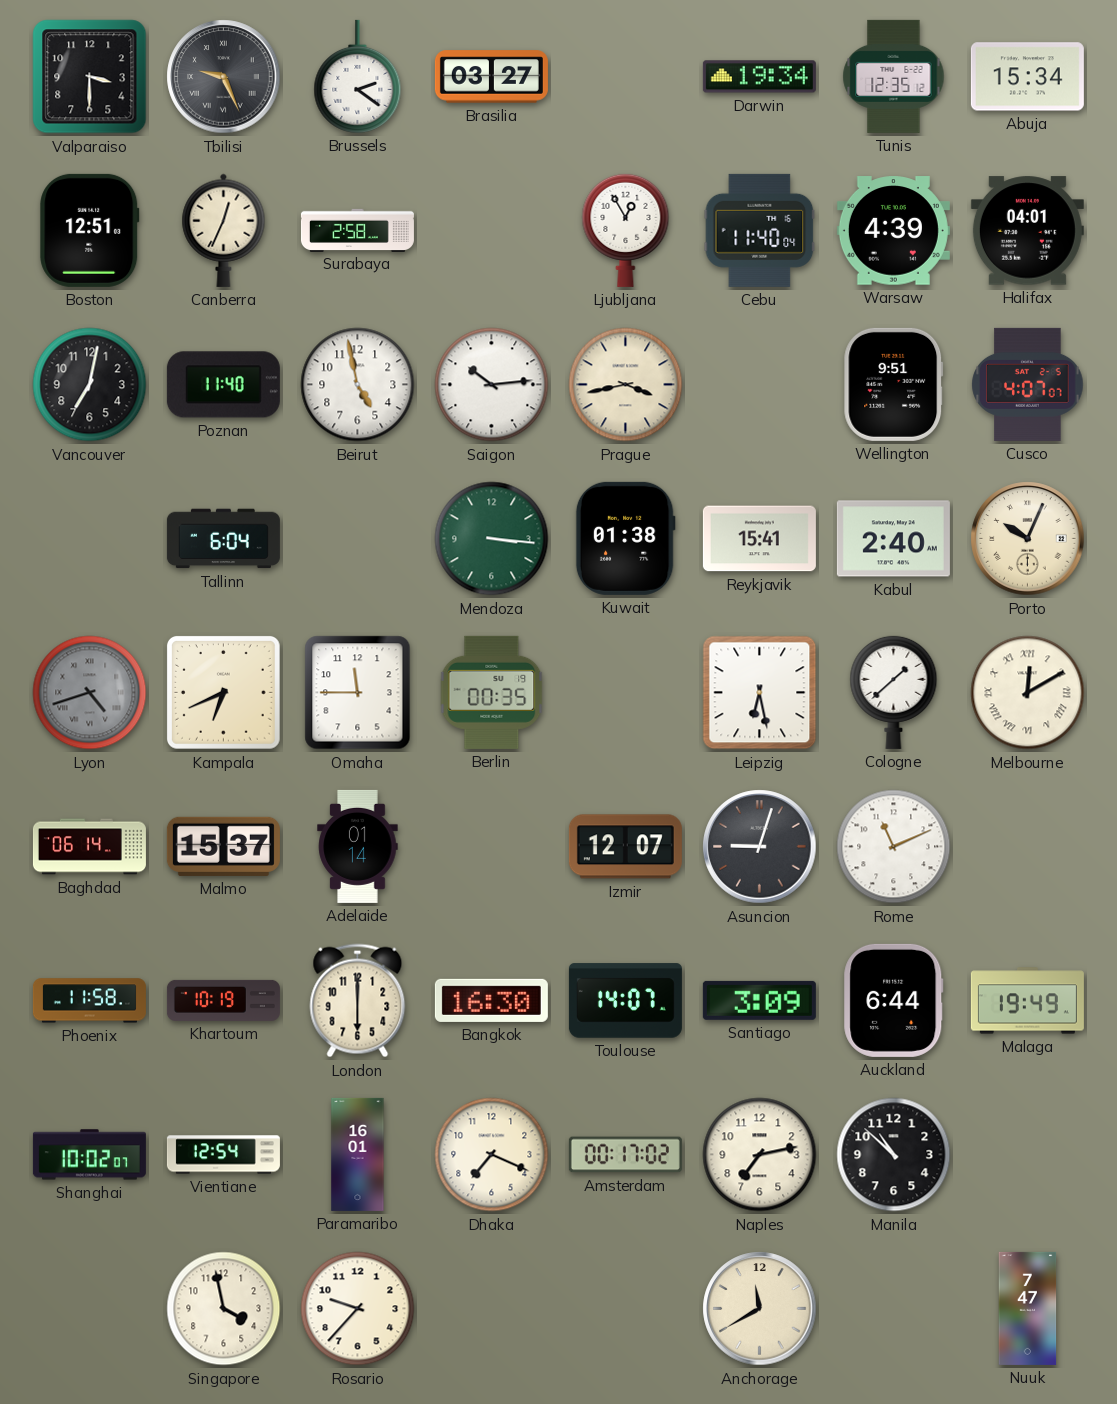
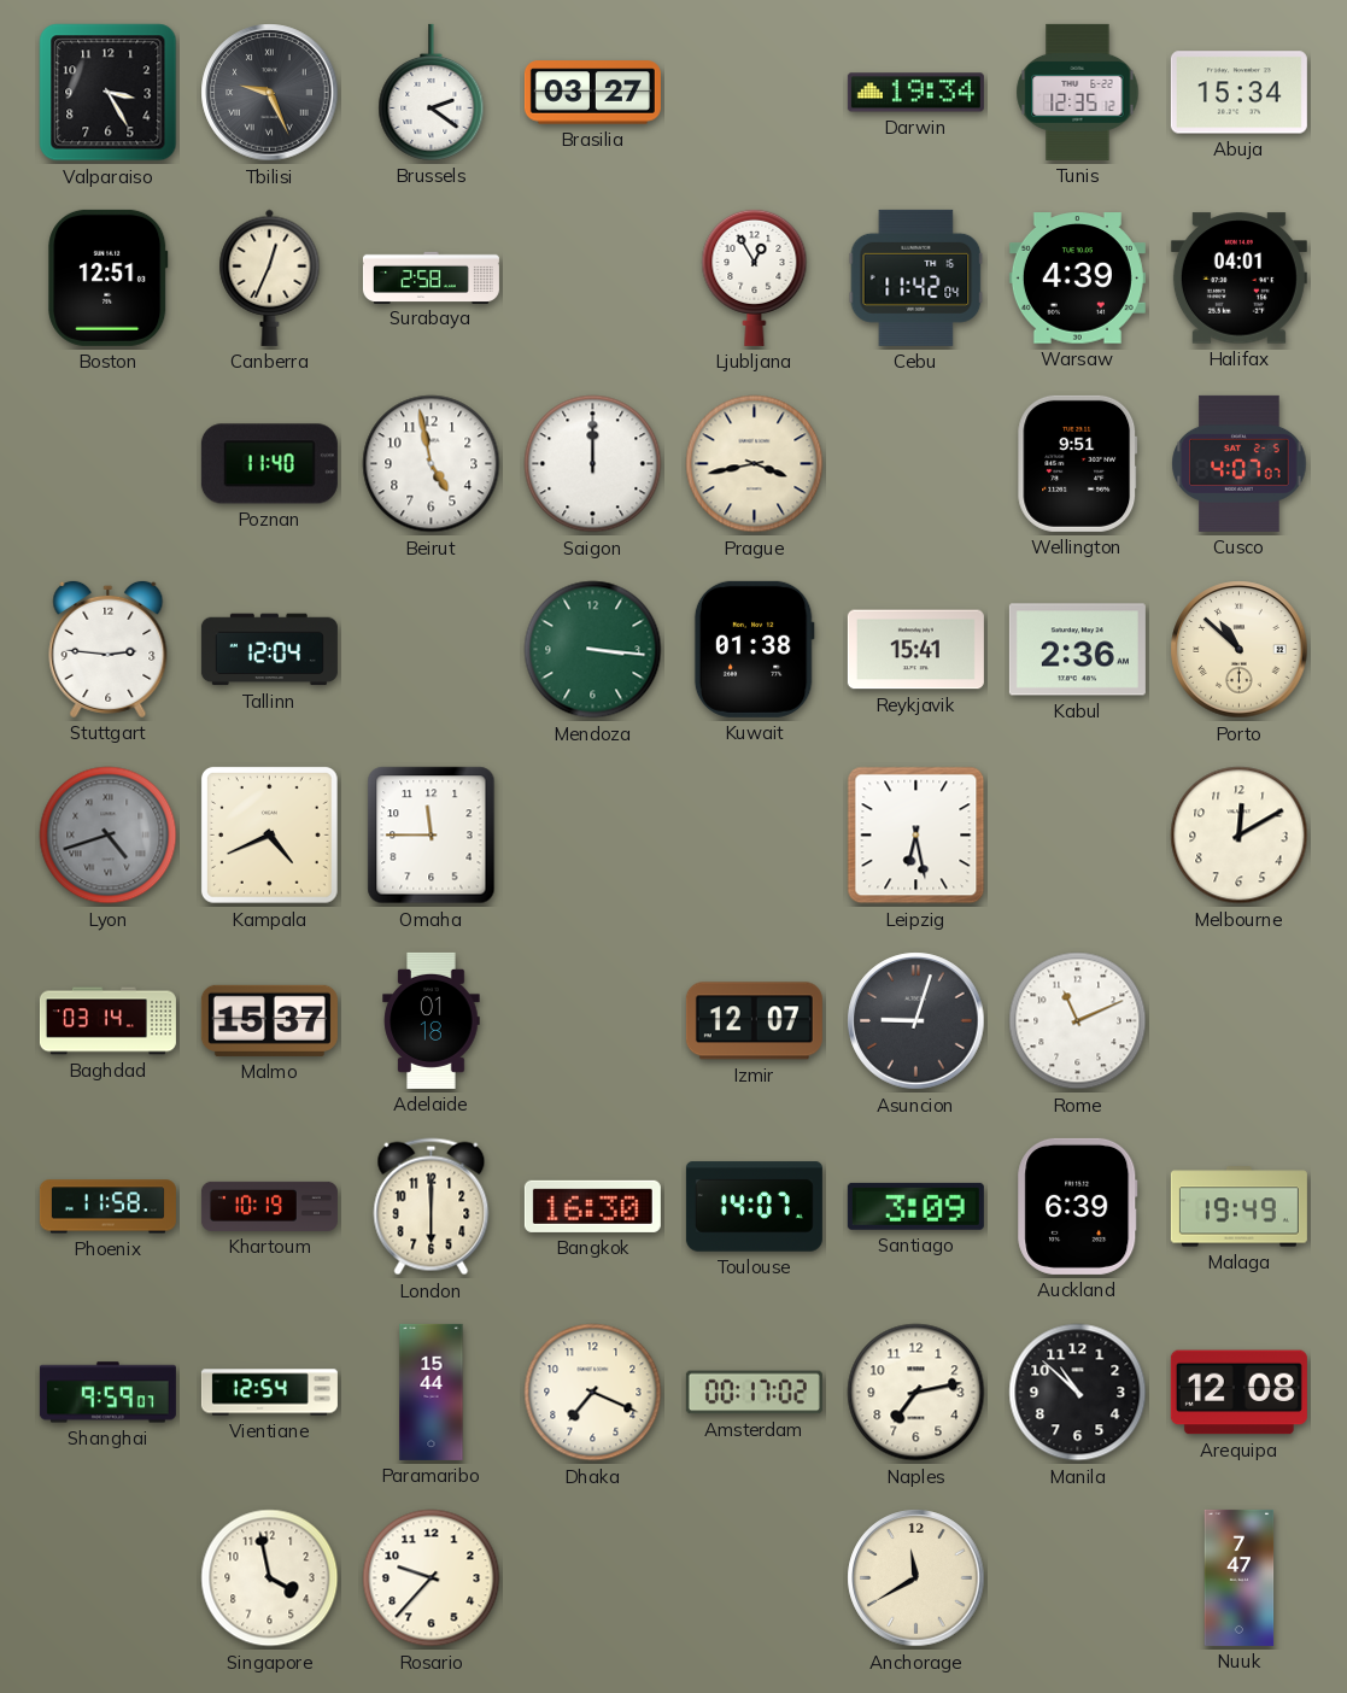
Valparaiso: 3:30 -> 3:25 (109, 93)
Cebu: 11:40 -> 11:42 (916, 277)
Vancouver: 7:02 -> none (90, 385)
Saigon: 10:14 -> 12:00 (593, 464)
Stuttgart: none -> 2:46 (109, 649)
Tallinn: 6:04 -> 12:04 (269, 650)
Kabul: 2:40 -> 2:36 (1077, 650)
Porto: 10:04 -> 10:52 (1240, 650)
Kampala: 6:41 -> 4:41 (270, 836)
Berlin: 00:35 -> none (492, 692)
Cologne: 1:38 -> none (894, 692)
Melbourne numerals: Roman -> Arabic (1240, 836)
Baghdad: 06:14 -> 03:14 (107, 1021)
Adelaide: 01:14 -> 01:18 (432, 1020)
Auckland: 6:44 -> 6:39 (1078, 1206)
Shanghai: 10:02 -> 9:59 (107, 1393)
Paramaribo: 16:01 -> 15:44 (432, 1392)
Arequipa: none -> 12:08 (1238, 1393)
